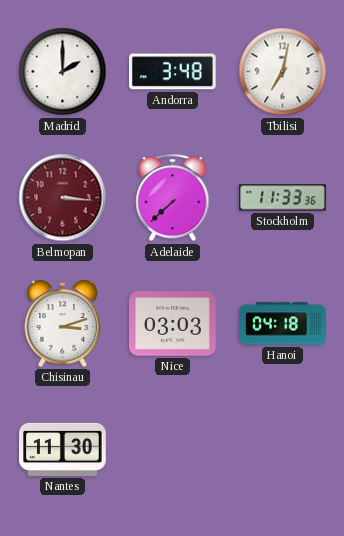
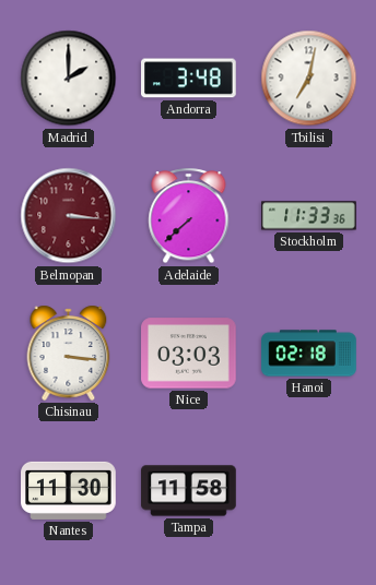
Chisinau: 3:12 -> 3:16 (69, 353)
Hanoi: 04:18 -> 02:18 (309, 354)
Tampa: none -> 11:58 (189, 491)
